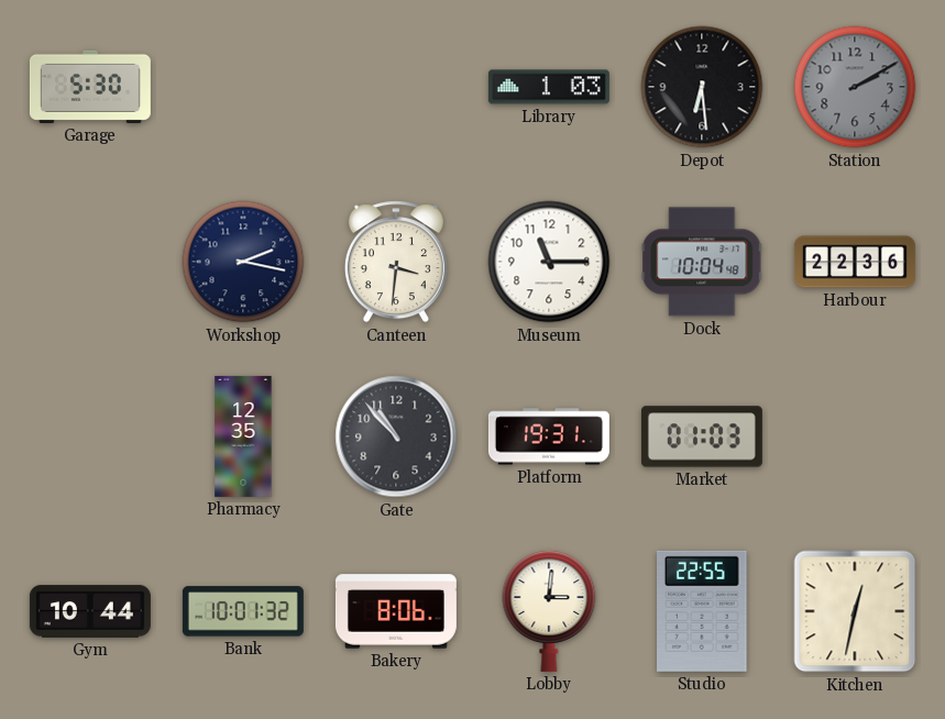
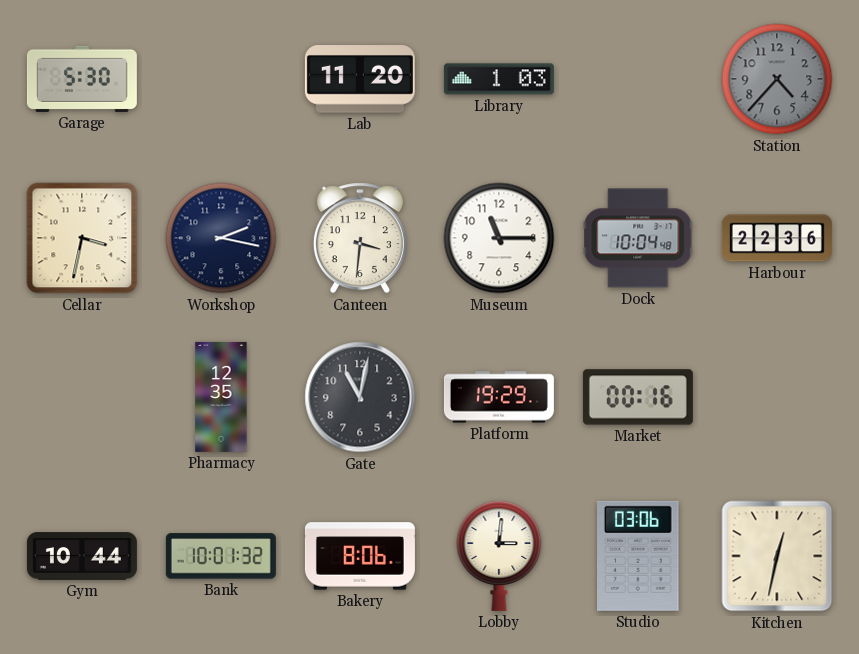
Lab: none -> 11:20 (360, 79)
Depot: 6:29 -> none (702, 87)
Station: 2:10 -> 4:37 (777, 79)
Cellar: none -> 3:32 (82, 238)
Gate: 10:53 -> 11:02 (360, 397)
Platform: 19:31 -> 19:29 (499, 397)
Market: 01:03 -> 00:16 (638, 397)
Studio: 22:55 -> 03:06 (639, 556)
